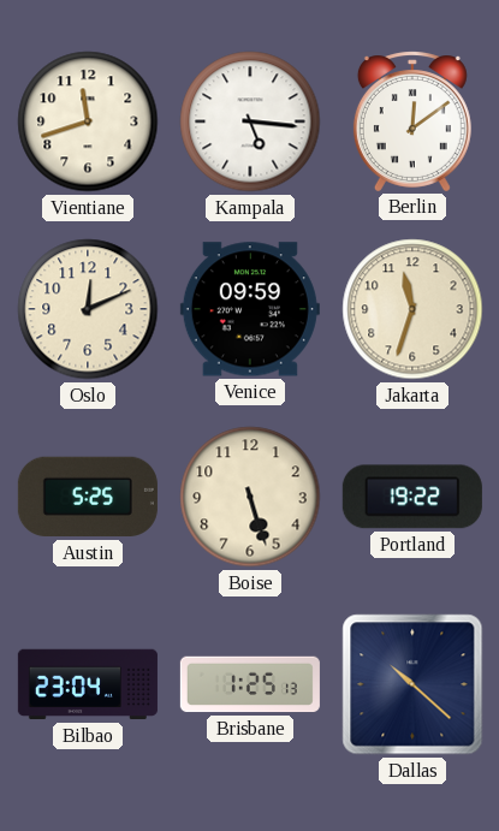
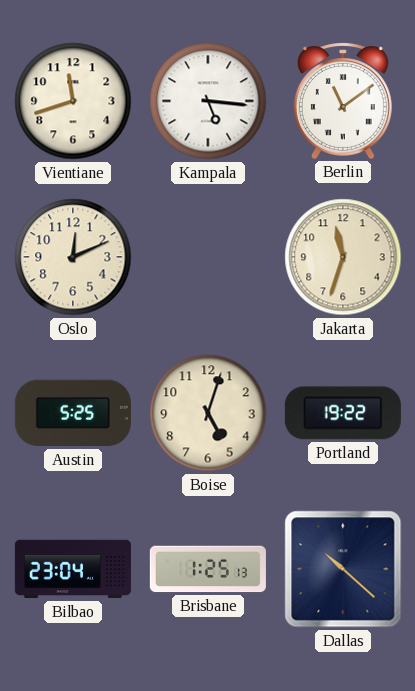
Berlin: 12:09 -> 11:09 (343, 101)
Venice: 09:59 -> none (250, 309)
Boise: 5:27 -> 5:03 (208, 413)
